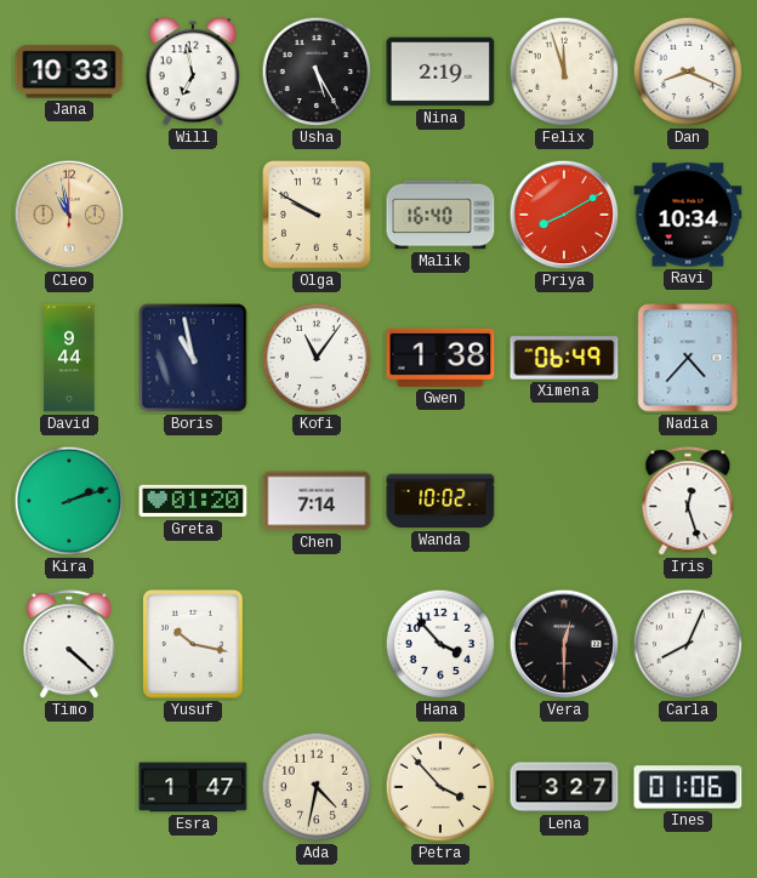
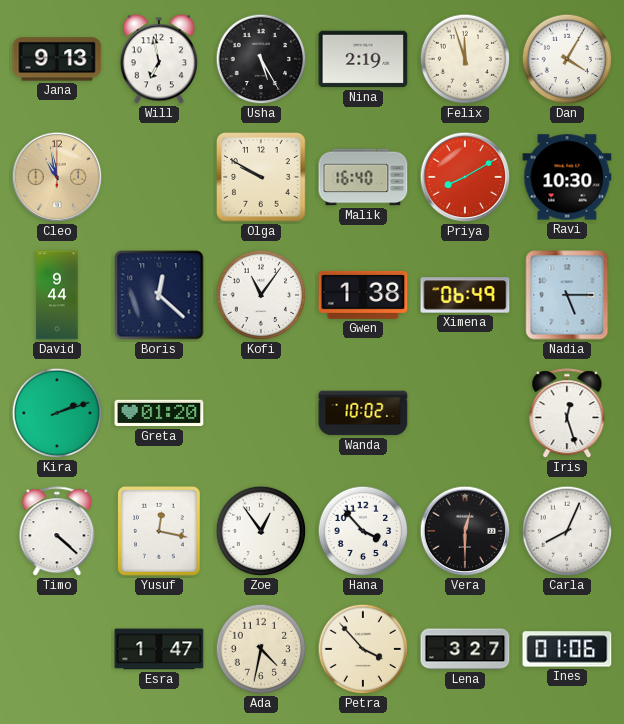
Jana: 10:33 -> 9:13 (57, 59)
Dan: 8:19 -> 4:05 (567, 59)
Ravi: 10:34 -> 10:30 (567, 177)
Boris: 10:58 -> 12:22 (159, 295)
Nadia: 4:37 -> 5:15 (567, 295)
Chen: 7:14 -> none (317, 501)
Yusuf: 10:17 -> 12:17 (160, 532)
Zoe: none -> 12:54 (261, 531)
